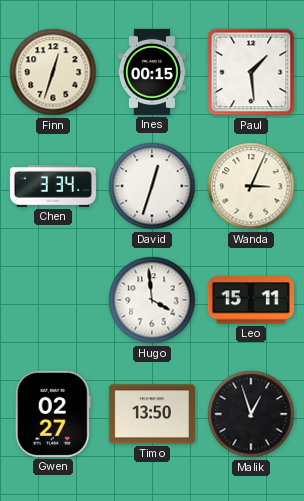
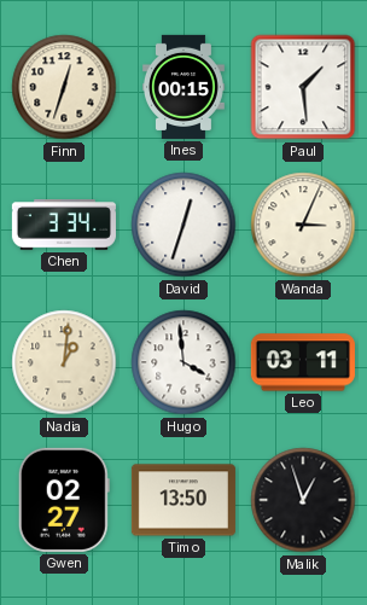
Nadia: none -> 1:01 (64, 362)
Leo: 15:11 -> 03:11 (303, 362)
